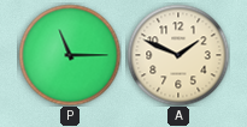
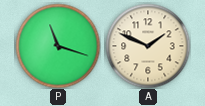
P: 11:15 -> 11:18 (58, 46)
